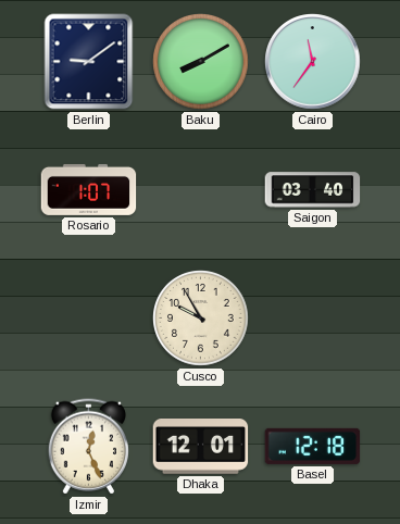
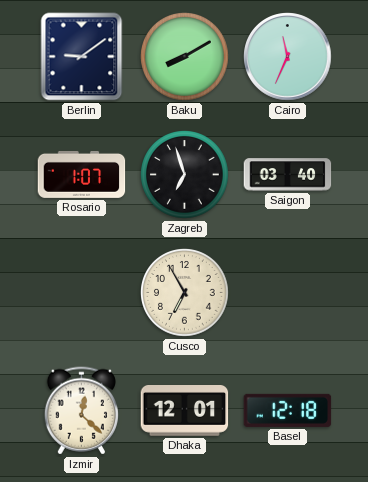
Cairo: 11:36 -> 11:34 (288, 57)
Zagreb: none -> 6:57 (185, 175)
Cusco: 9:55 -> 6:55 (185, 293)
Izmir: 12:26 -> 12:22 (81, 411)
